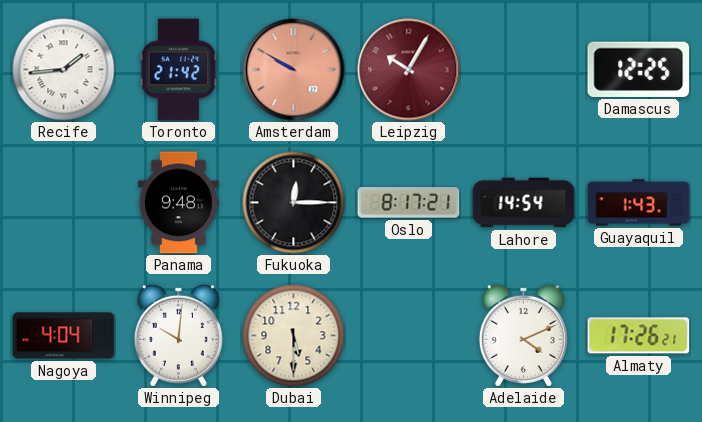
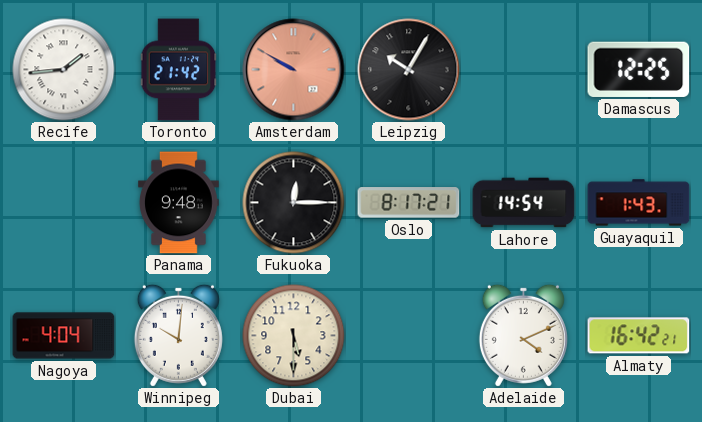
Leipzig dial: burgundy -> black (409, 70)
Almaty: 17:26 -> 16:42 (639, 336)
